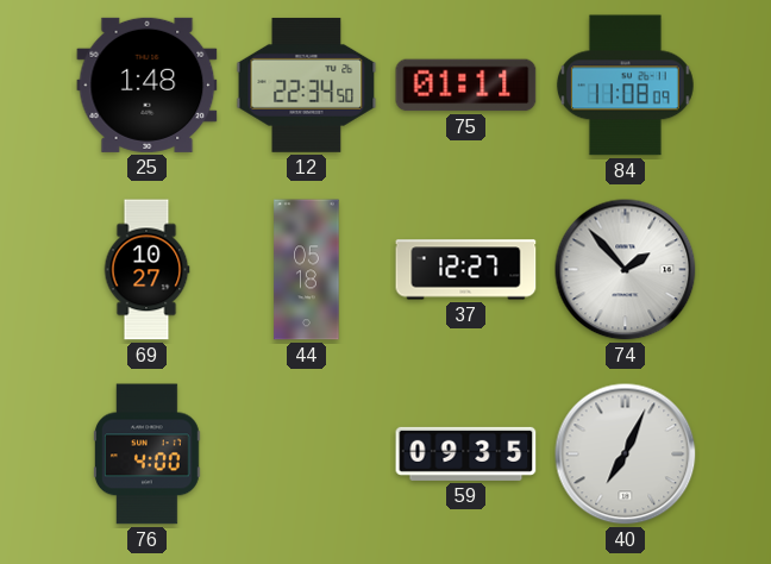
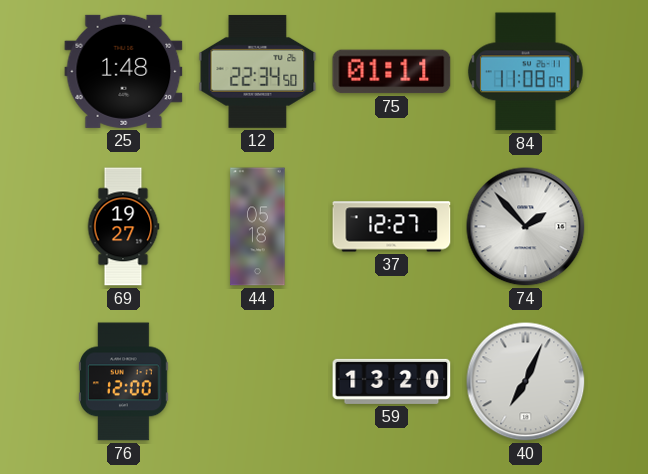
69: 10:27 -> 19:27 (123, 227)
76: 4:00 -> 12:00 (124, 382)
59: 09:35 -> 13:20 (392, 381)
